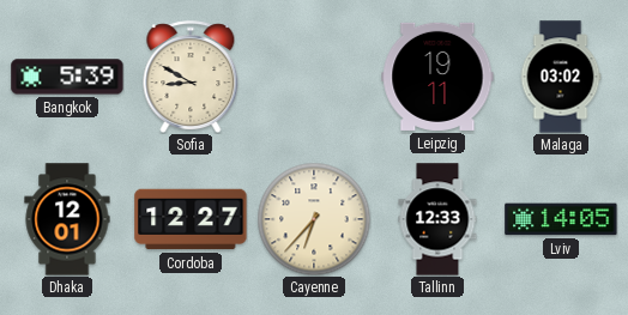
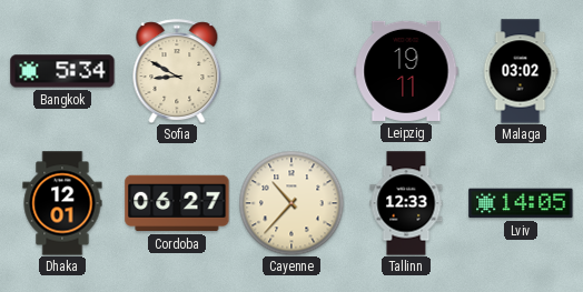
Bangkok: 5:39 -> 5:34 (62, 71)
Cordoba: 12:27 -> 06:27 (177, 203)
Cayenne: 6:37 -> 10:37 (291, 203)
